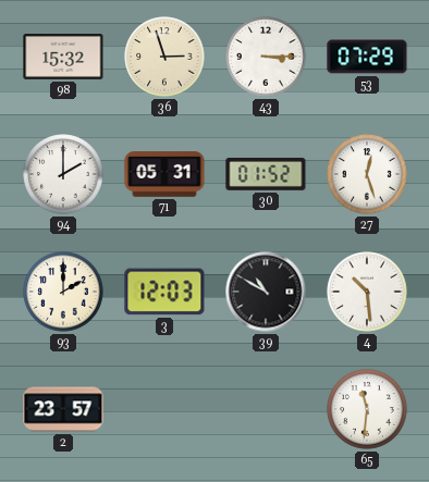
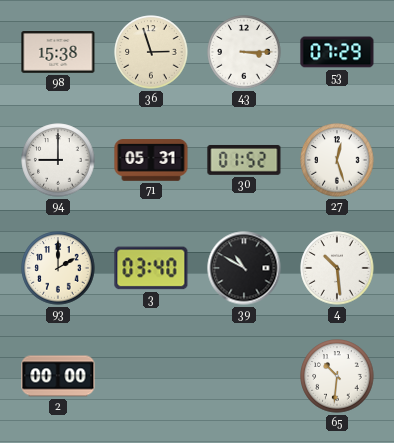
98: 15:32 -> 15:38 (58, 53)
94: 2:00 -> 9:00 (58, 160)
3: 12:03 -> 03:40 (151, 268)
2: 23:57 -> 00:00 (58, 376)
65: 11:31 -> 10:31 (337, 376)
